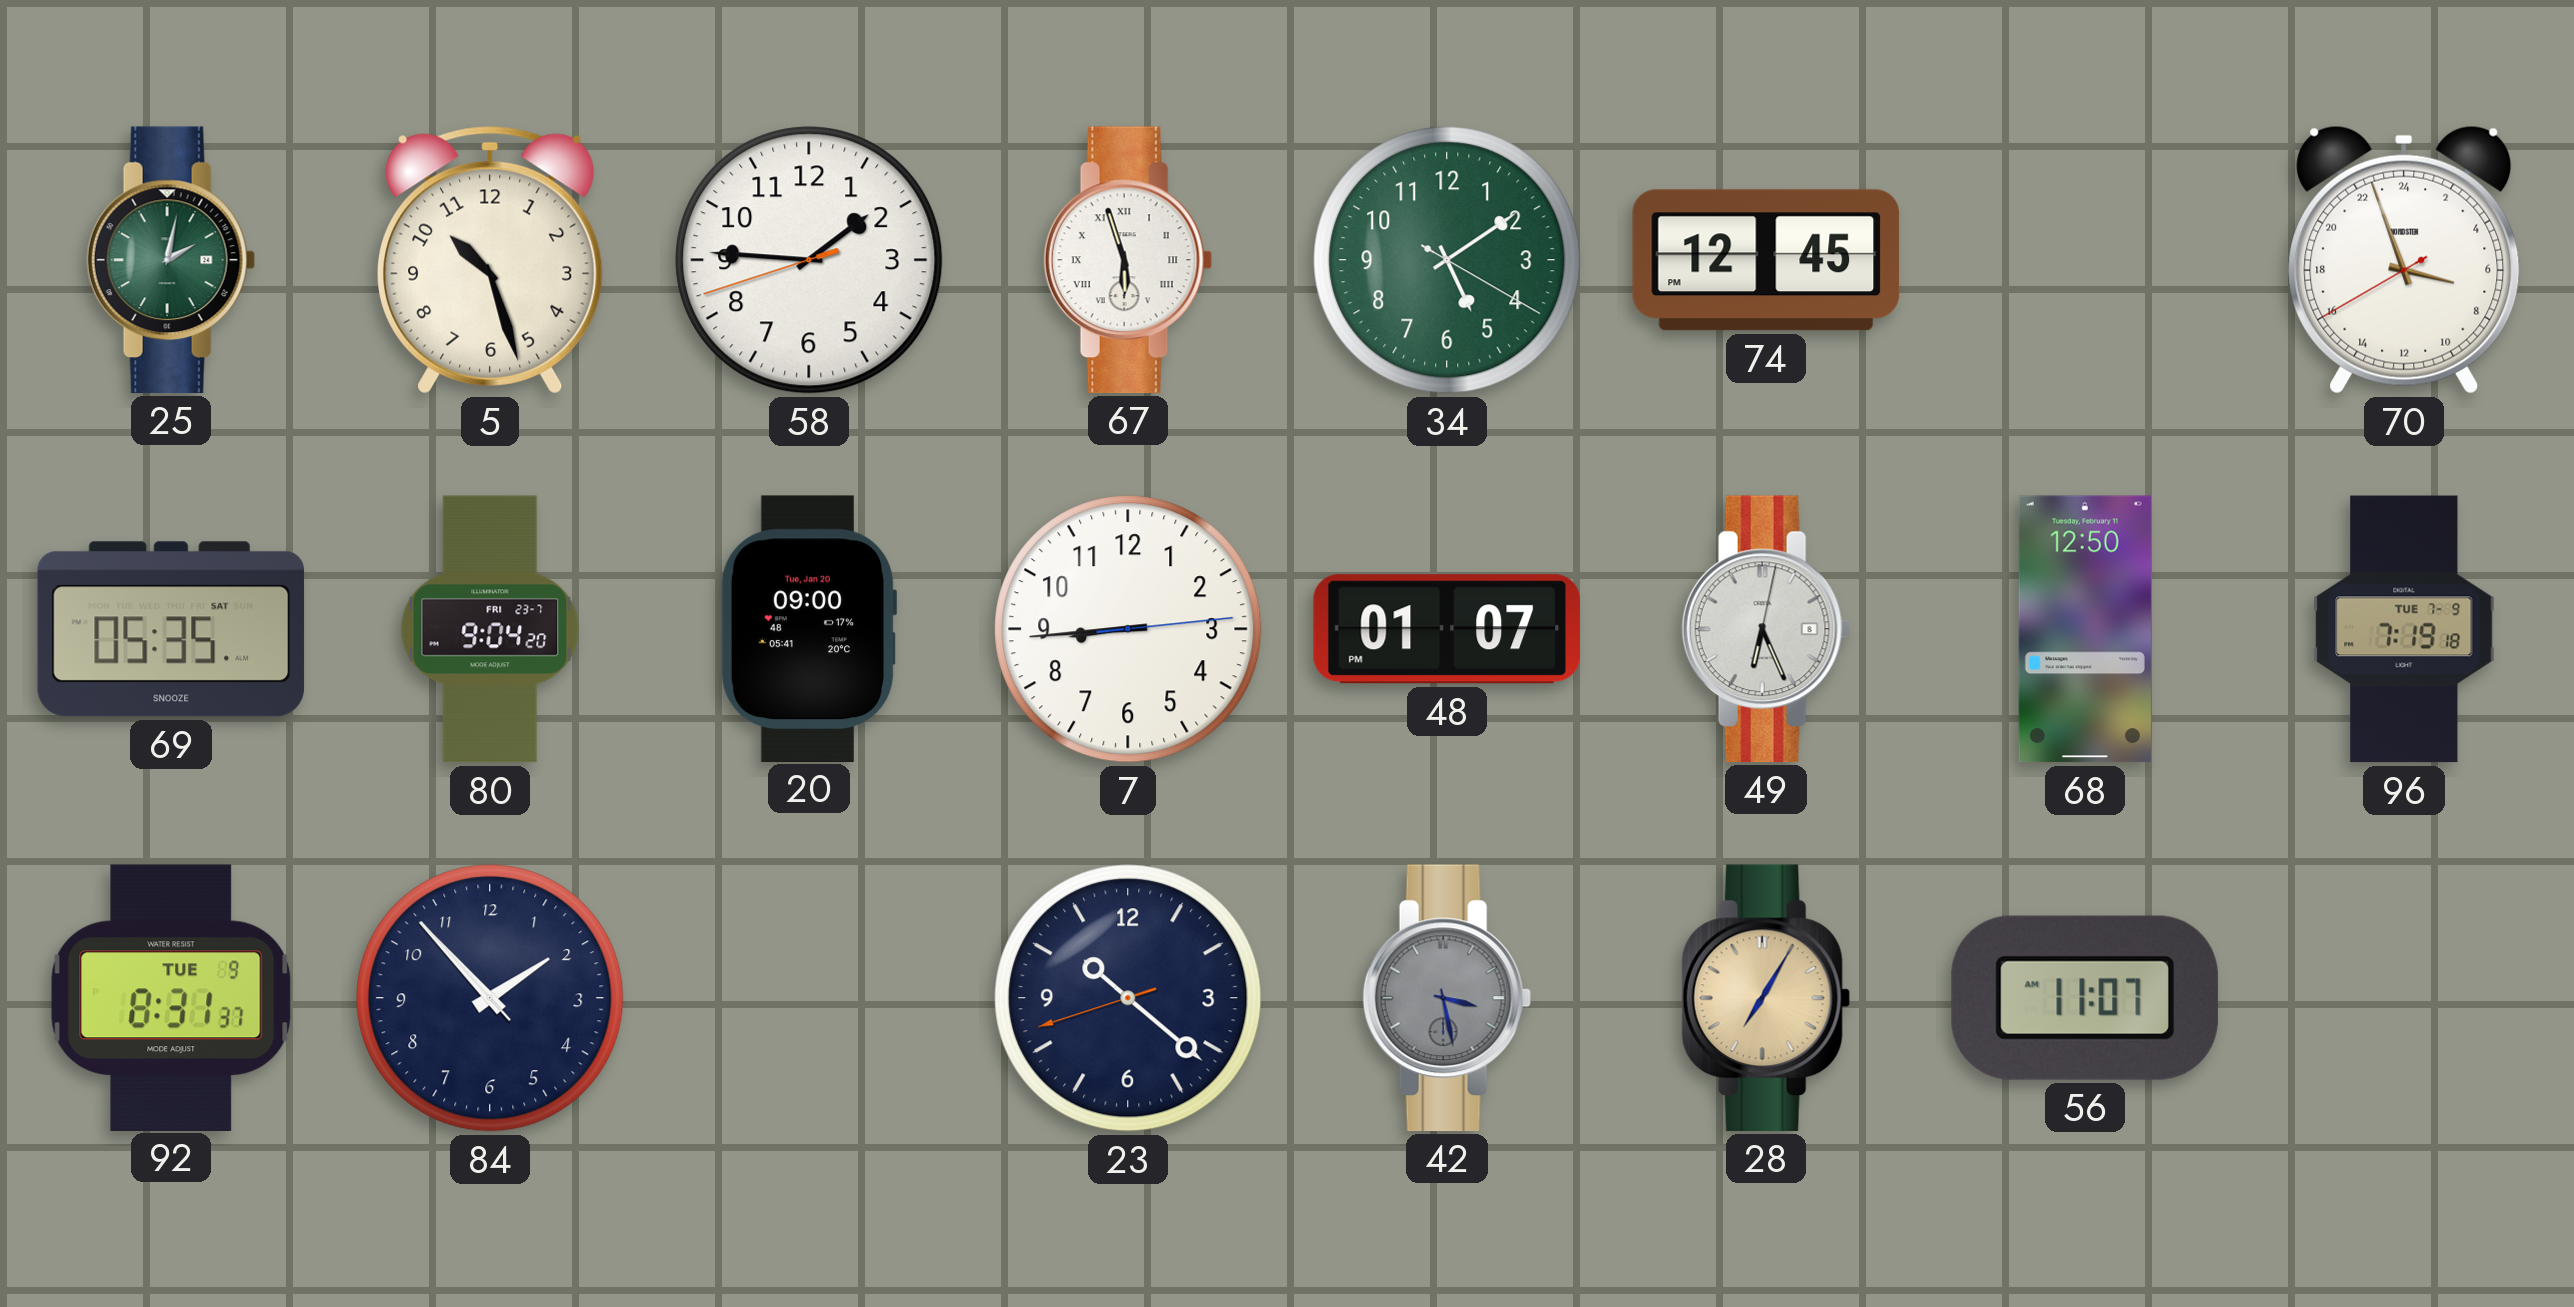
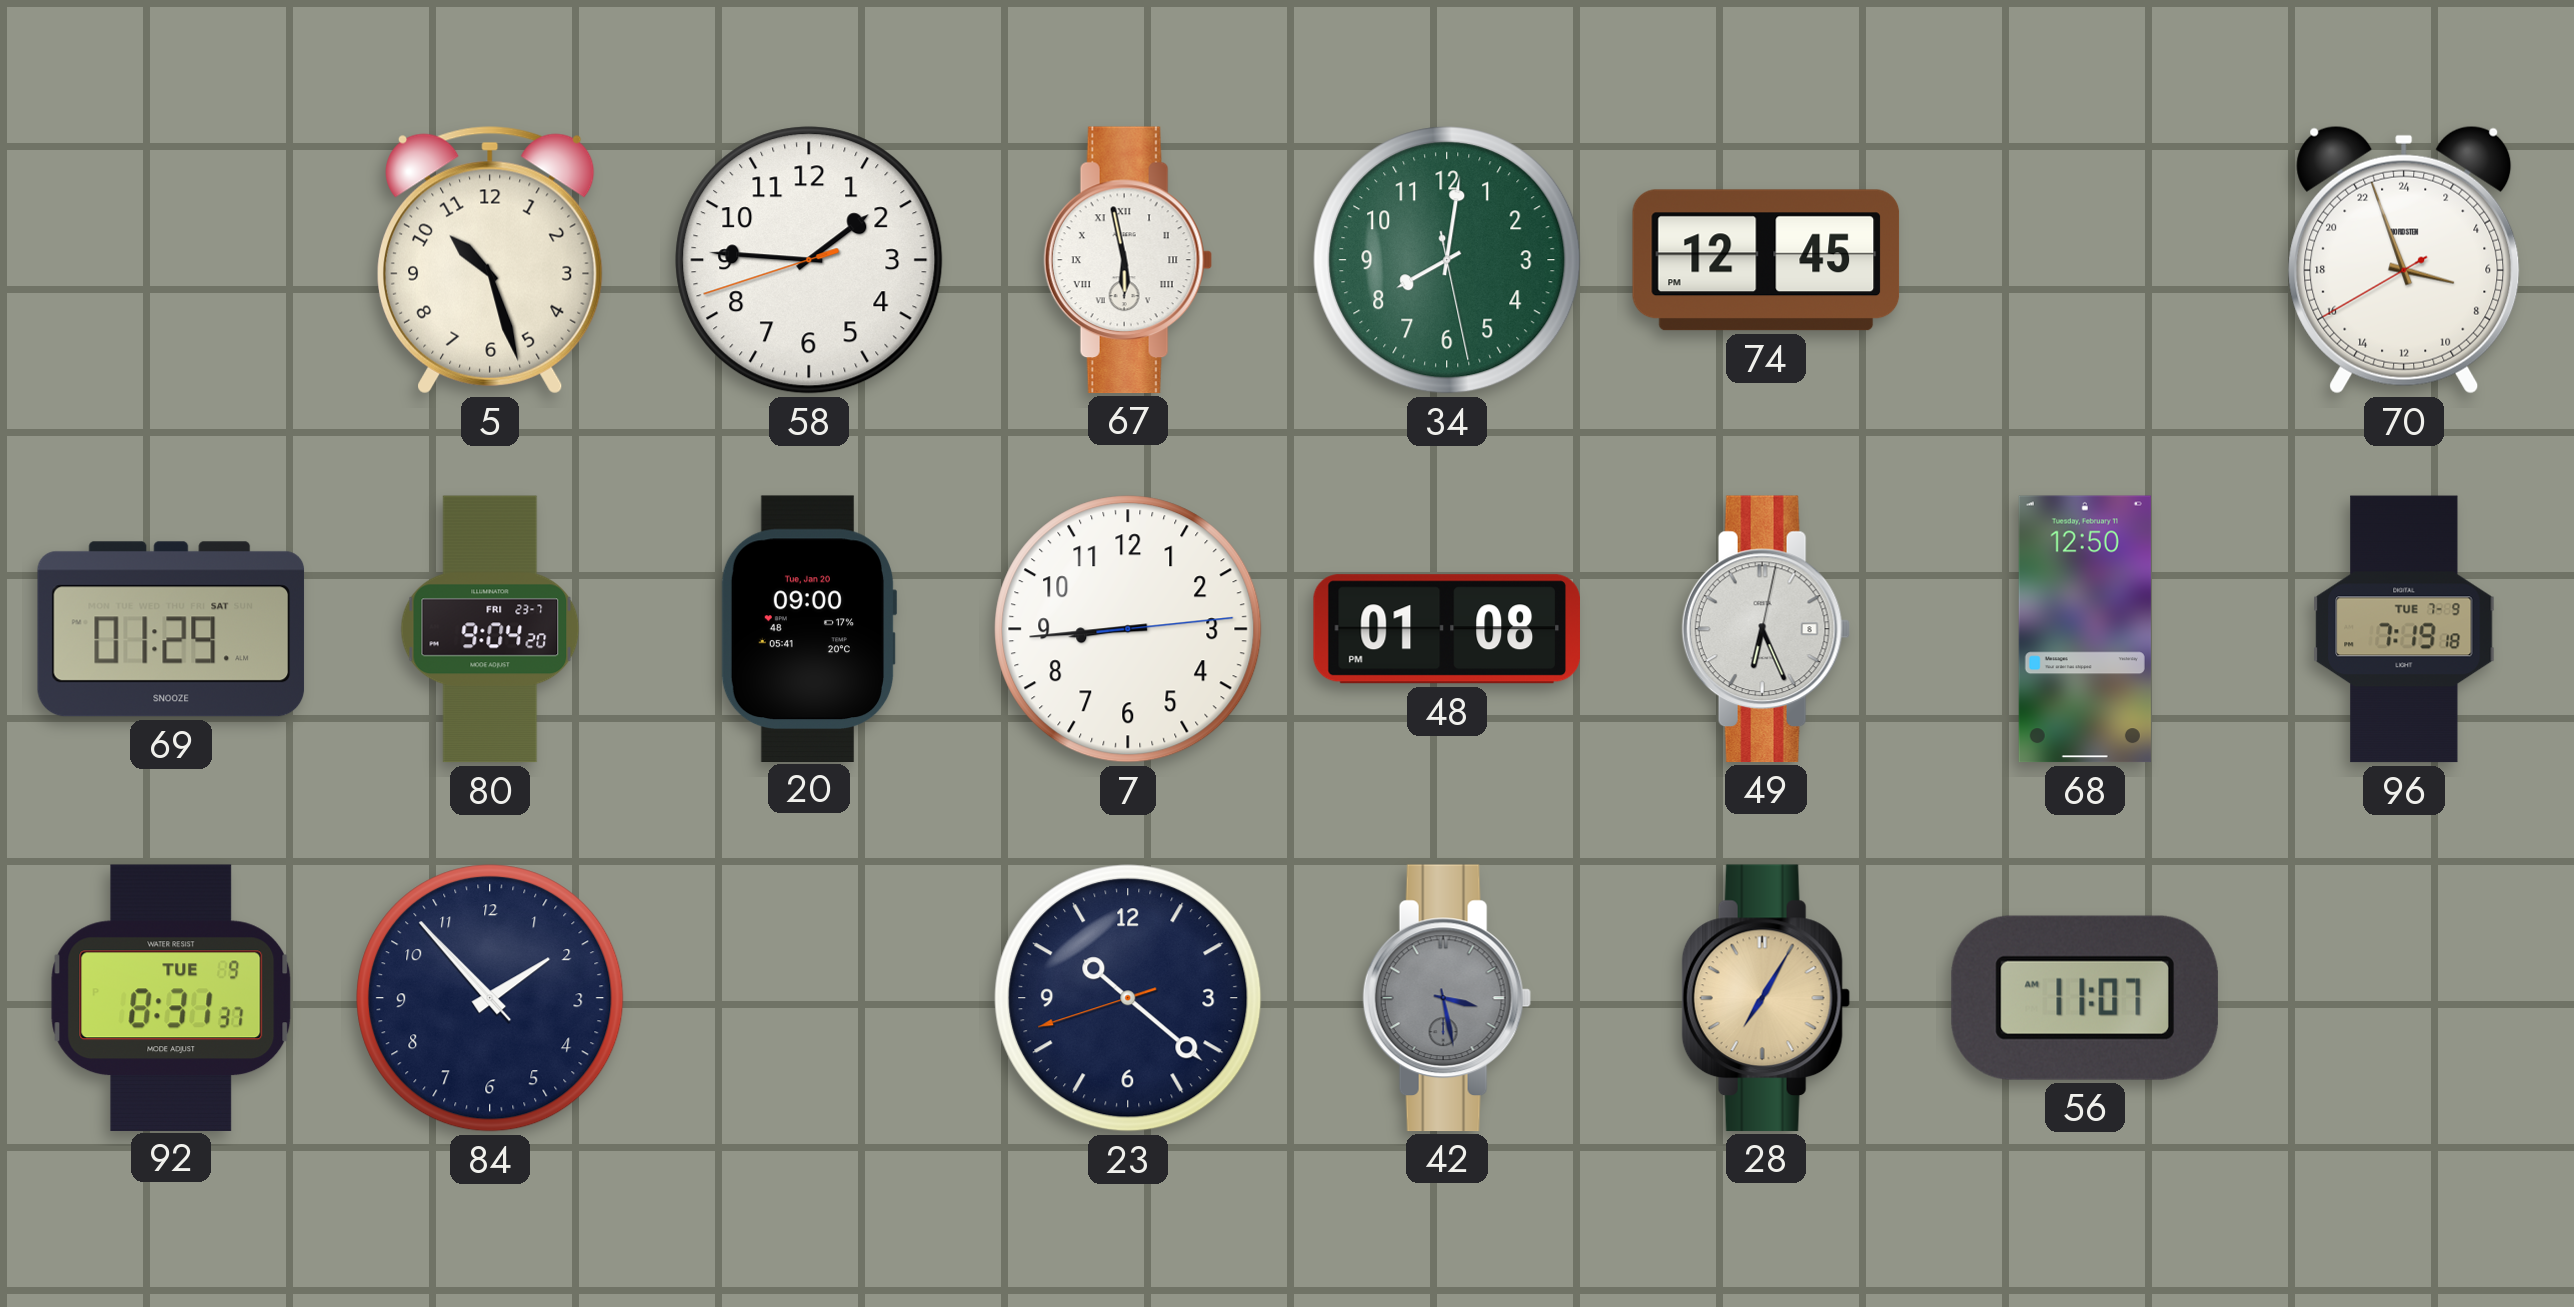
25: 2:02 -> none (171, 260)
67: 5:57 -> 5:58 (1128, 260)
34: 5:09 -> 8:01 (1447, 260)
69: 05:35 -> 01:29 (171, 629)
48: 01:07 -> 01:08 (1447, 629)
